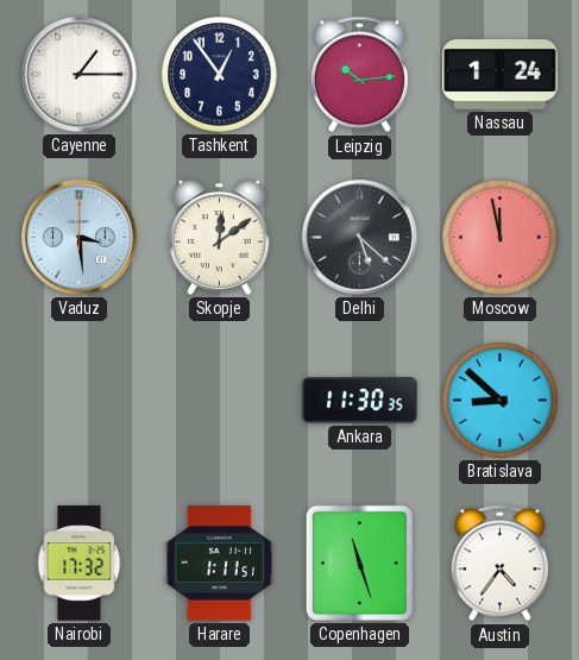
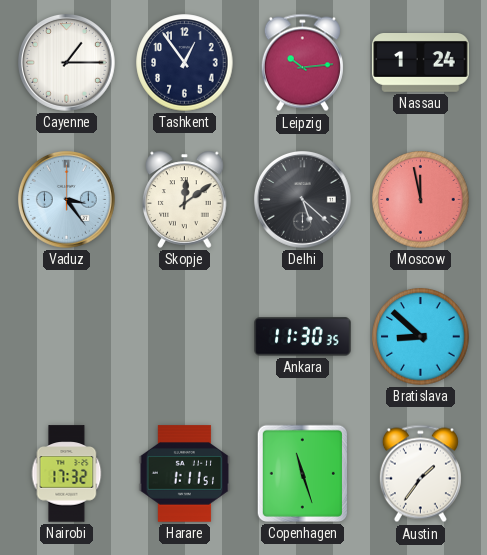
Vaduz: 3:29 -> 3:24 (67, 200)
Austin: 4:36 -> 1:36 (420, 474)
